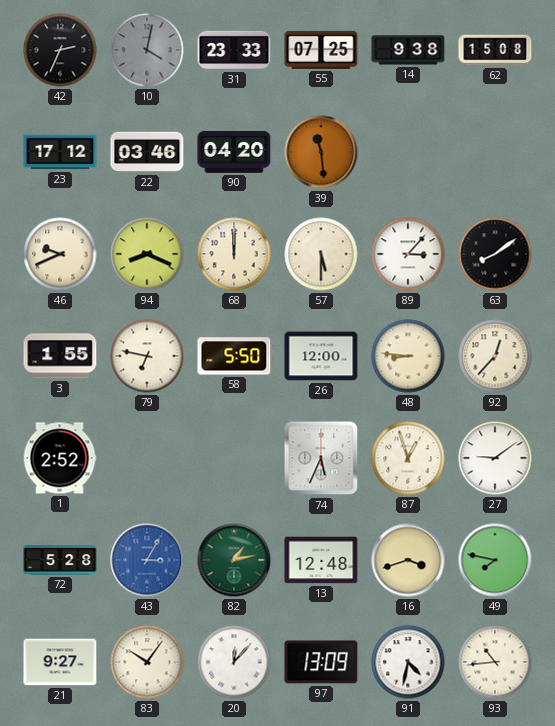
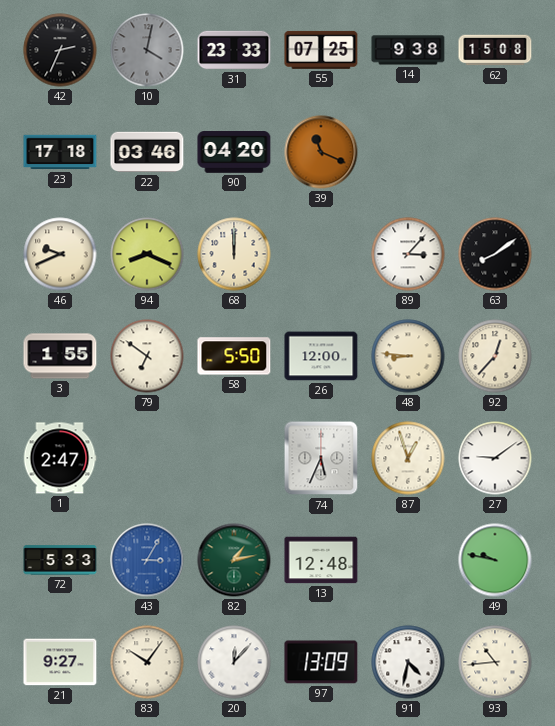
23: 17:12 -> 17:18 (60, 152)
39: 11:29 -> 11:19 (321, 152)
57: 5:30 -> none (321, 254)
79: 6:47 -> 6:51 (147, 356)
1: 2:52 -> 2:47 (60, 458)
72: 5:28 -> 5:33 (60, 560)
16: 3:42 -> none (408, 560)
49: 7:47 -> 9:47 (495, 560)
